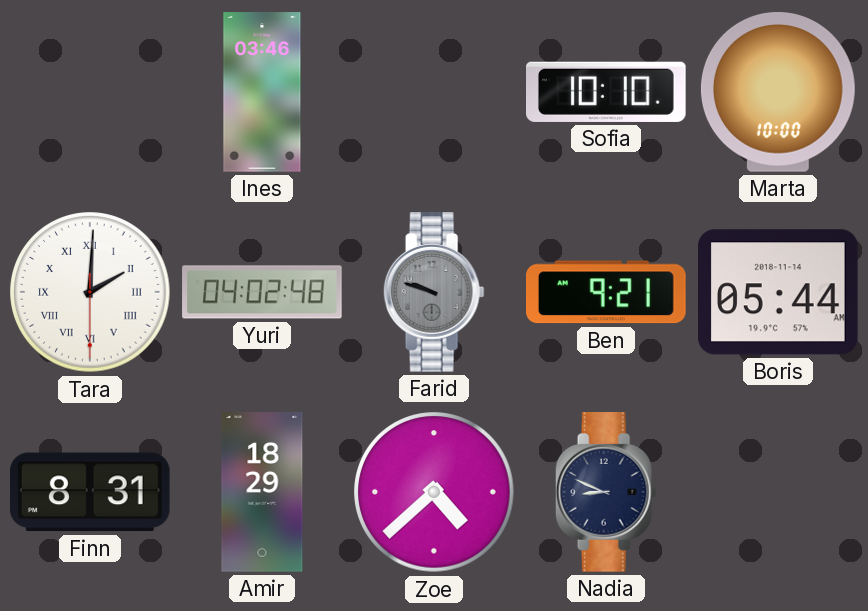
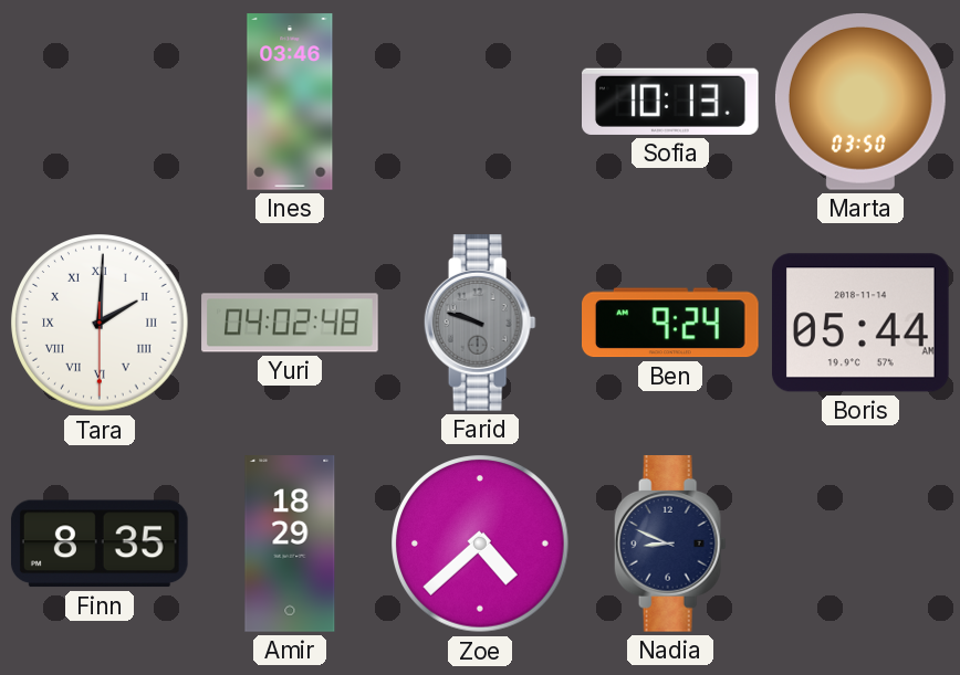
Sofia: 10:10 -> 10:13 (671, 102)
Marta: 10:00 -> 03:50 (860, 103)
Ben: 9:21 -> 9:24 (671, 323)
Finn: 8:31 -> 8:35 (100, 544)
